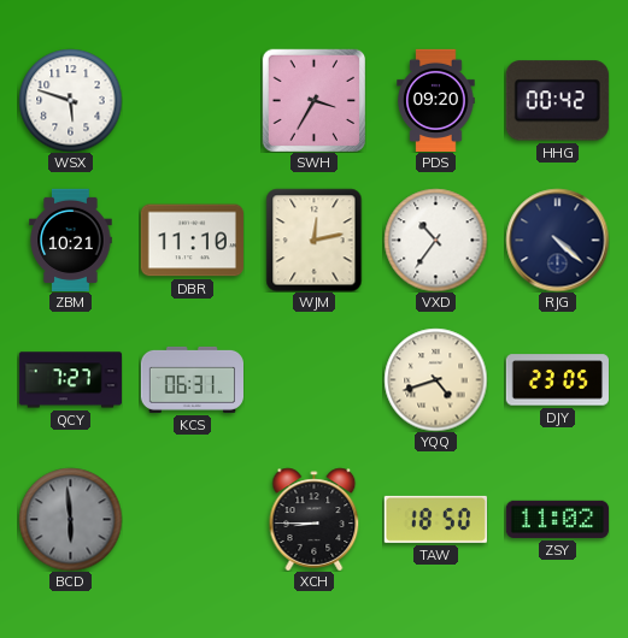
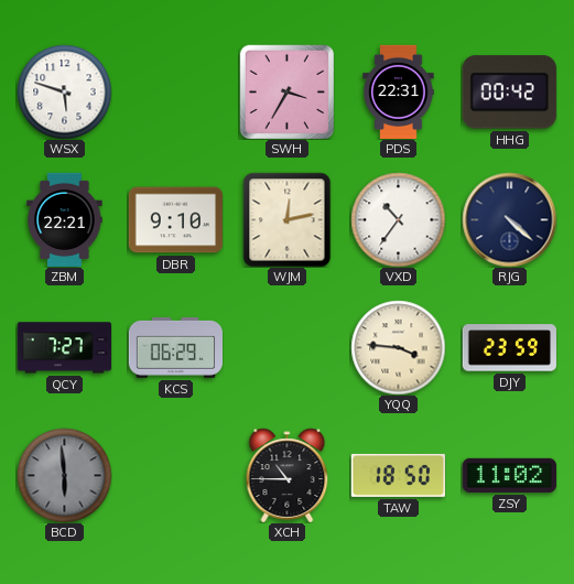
PDS: 09:20 -> 22:31 (399, 91)
ZBM: 10:21 -> 22:21 (65, 219)
DBR: 11:10 -> 9:10 (175, 220)
KCS: 06:31 -> 06:29 (175, 347)
YQQ: 4:42 -> 3:46 (398, 347)
DJY: 23:05 -> 23:59 (509, 348)
XCH: 8:45 -> 10:45 (288, 475)
